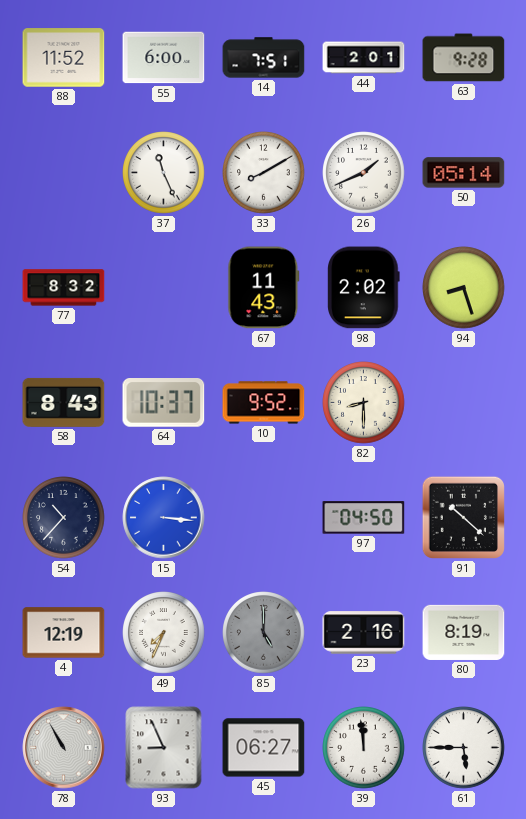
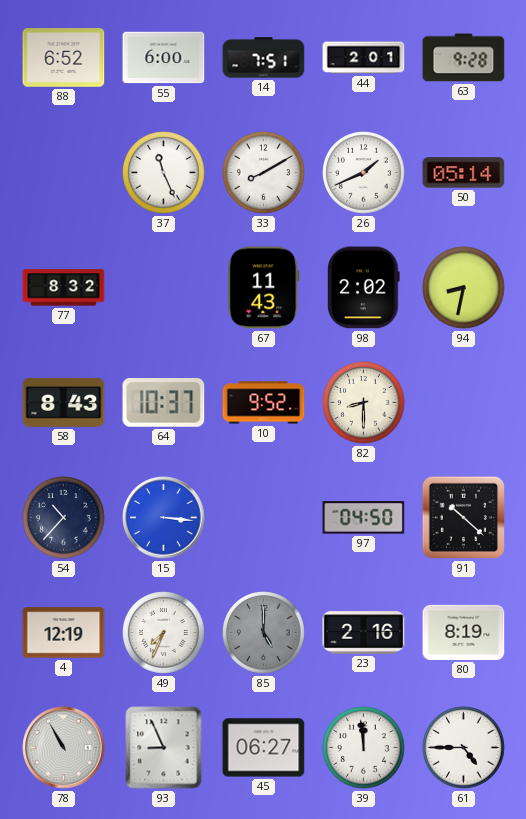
88: 11:52 -> 6:52 (64, 58)
94: 8:27 -> 8:32 (464, 288)
61: 5:45 -> 4:45 (464, 748)
